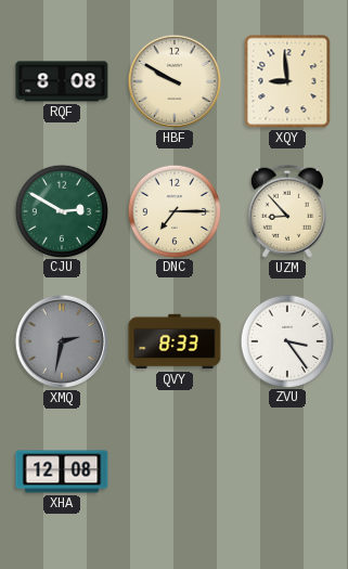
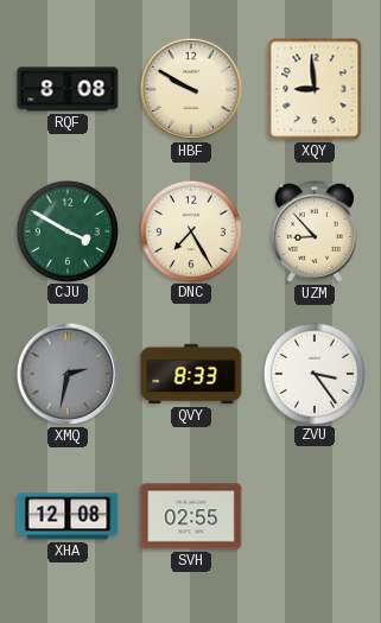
CJU: 2:50 -> 3:50 (66, 230)
DNC: 7:15 -> 7:25 (190, 230)
SVH: none -> 02:55 (191, 516)
